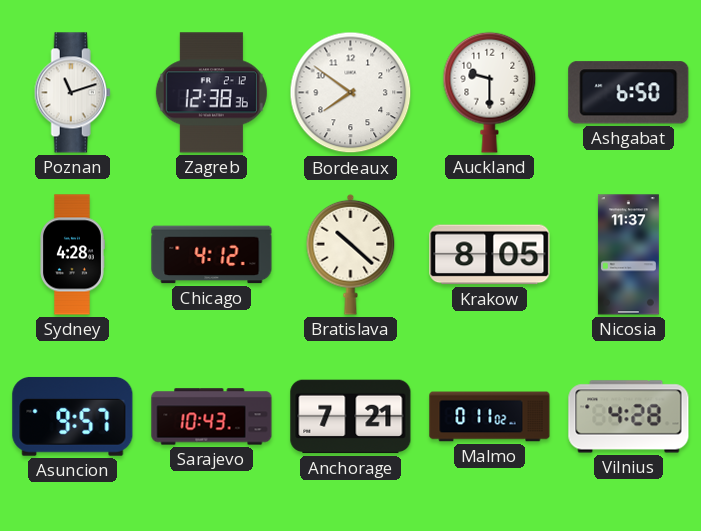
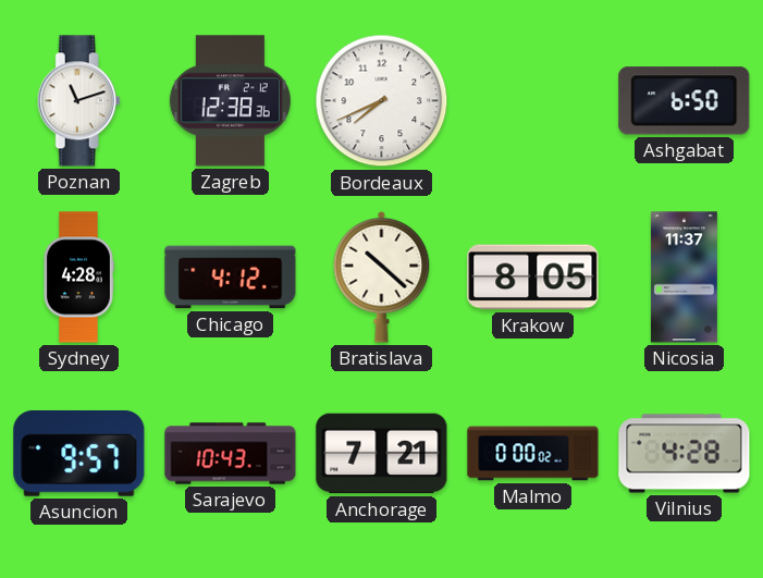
Bordeaux: 7:51 -> 7:41 (382, 101)
Auckland: 9:30 -> none (490, 92)
Malmo: 0:11 -> 0:00 (533, 454)
